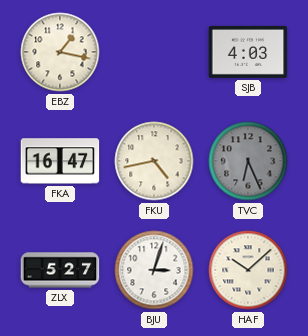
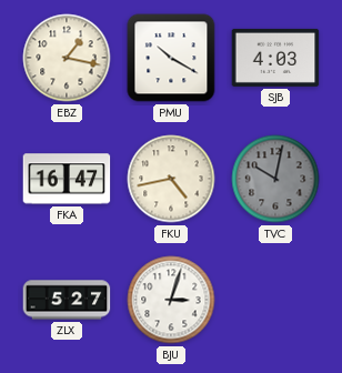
PMU: none -> 10:20 (171, 58)
TVC: 6:26 -> 10:02 (275, 179)
HAF: 10:08 -> none (248, 270)
